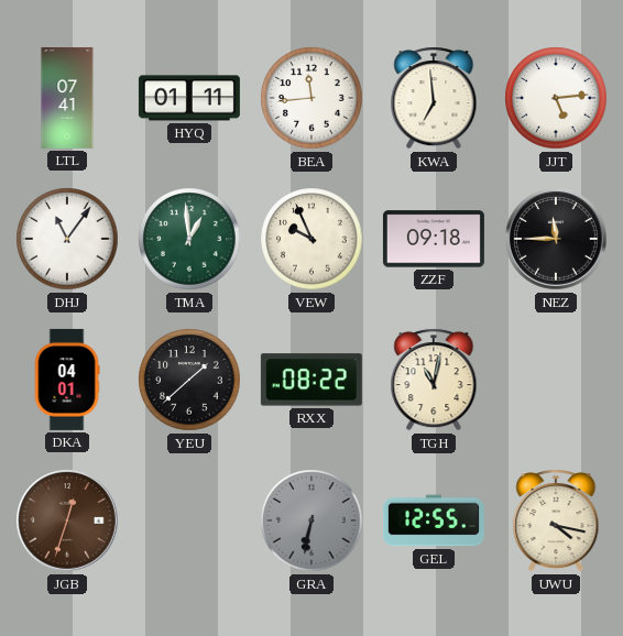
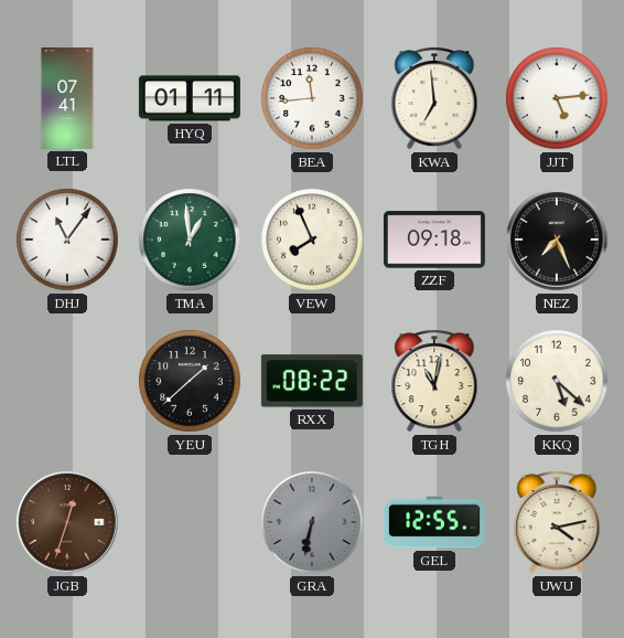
VEW: 9:56 -> 7:56 (312, 240)
NEZ: 11:45 -> 7:26 (557, 240)
DKA: 04:01 -> none (67, 380)
KKQ: none -> 5:22 (557, 381)
UWU: 4:17 -> 4:13 (557, 522)
